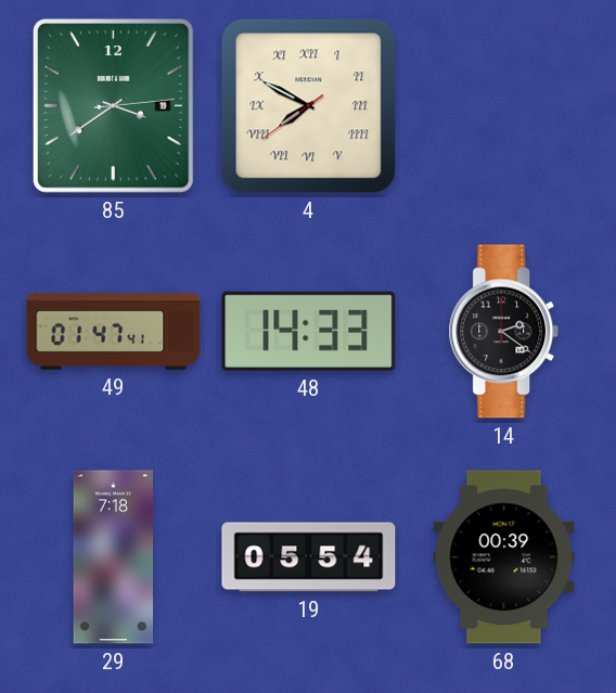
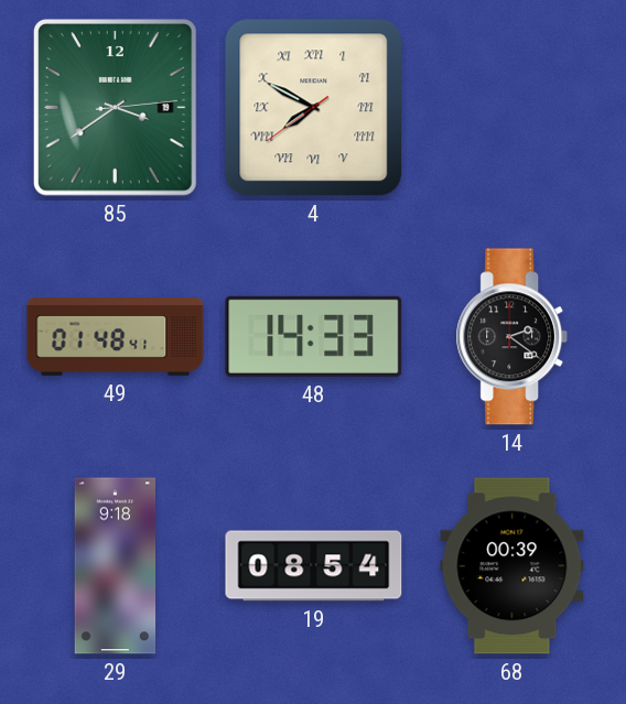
49: 01:47 -> 01:48 (116, 337)
29: 7:18 -> 9:18 (116, 566)
19: 05:54 -> 08:54 (314, 566)
